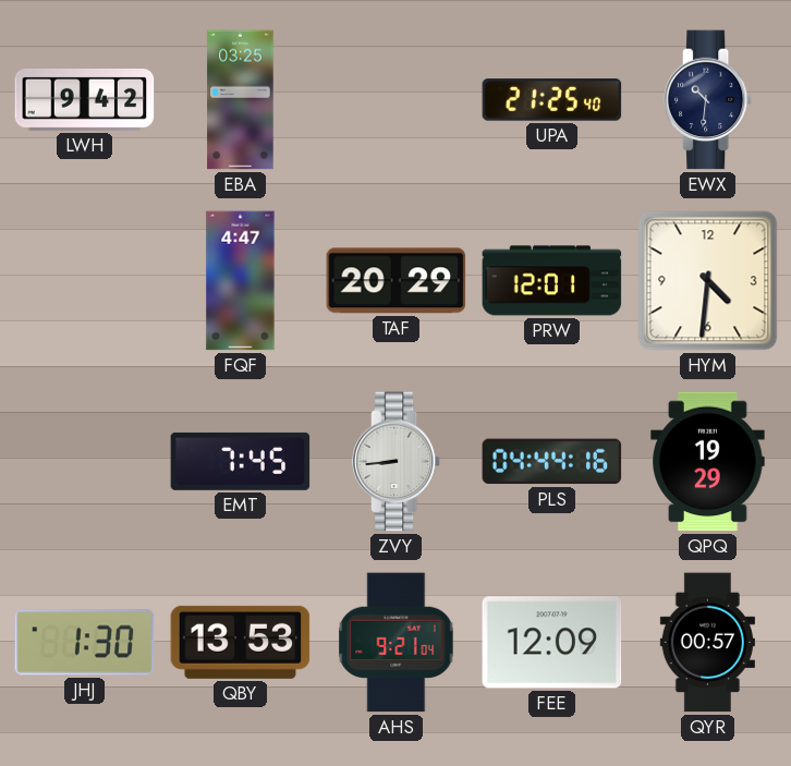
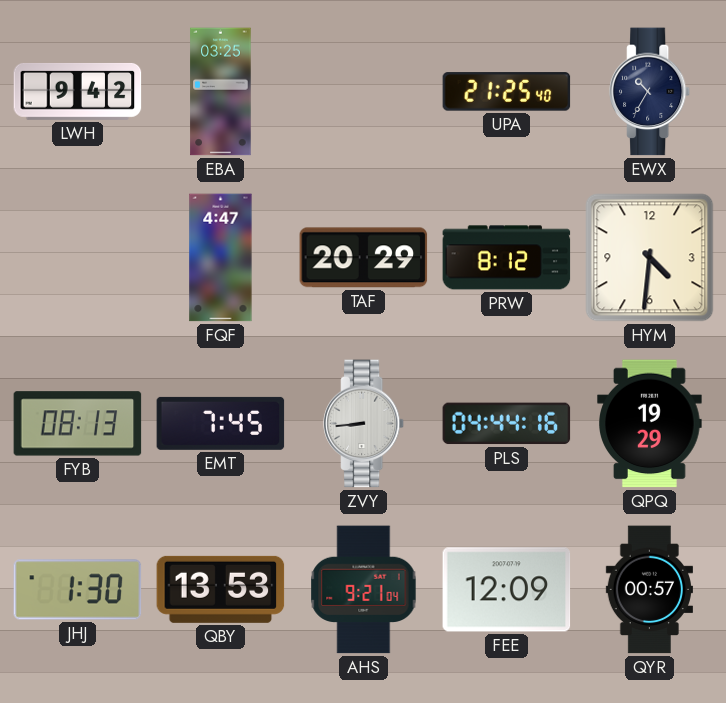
EWX: 10:31 -> 10:35 (650, 92)
PRW: 12:01 -> 8:12 (507, 258)
FYB: none -> 08:13 (78, 424)
